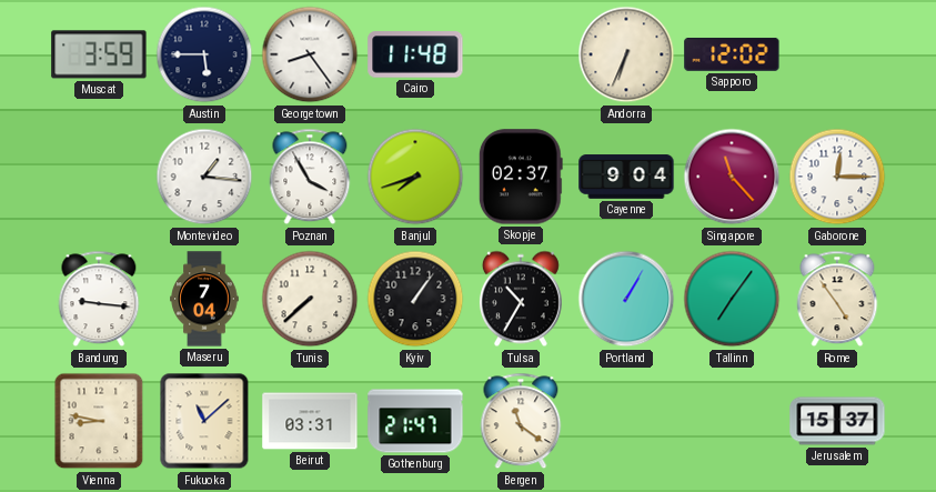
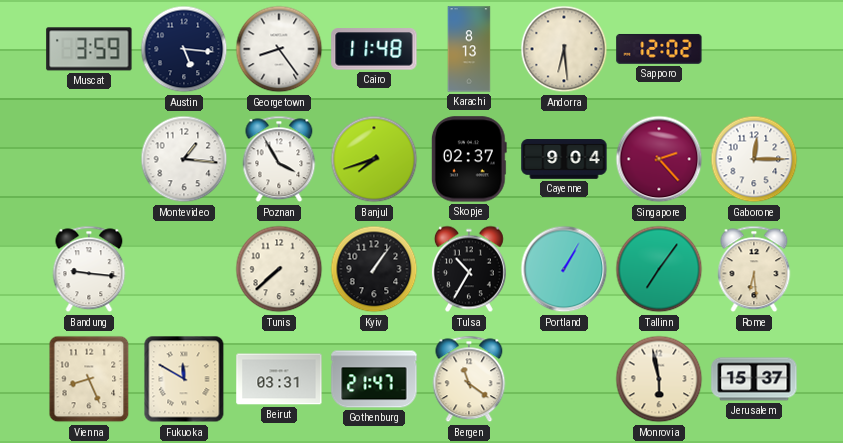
Austin: 5:45 -> 5:16 (184, 49)
Karachi: none -> 8:13 (469, 49)
Andorra: 6:34 -> 6:29 (564, 49)
Singapore: 11:23 -> 2:23 (659, 159)
Maseru: 7:04 -> none (204, 299)
Rome: 4:54 -> 6:29 (754, 269)
Vienna: 8:47 -> 8:26 (89, 379)
Fukuoka: 11:08 -> 11:50 (184, 379)
Monrovia: none -> 5:58 (659, 379)
